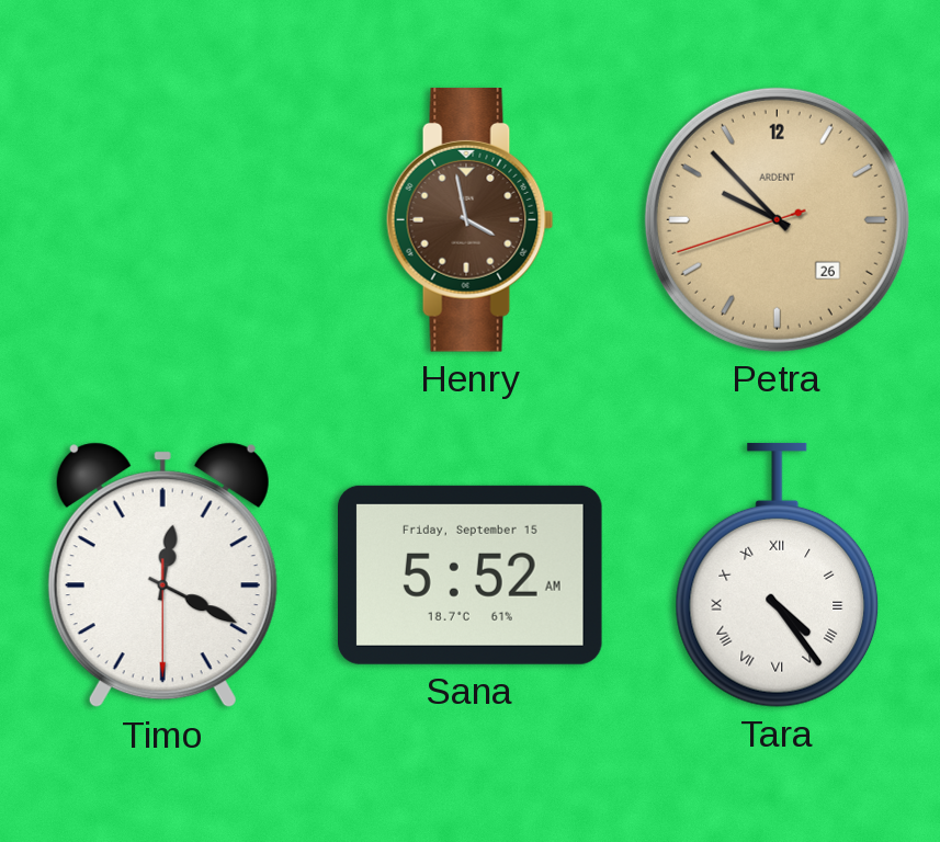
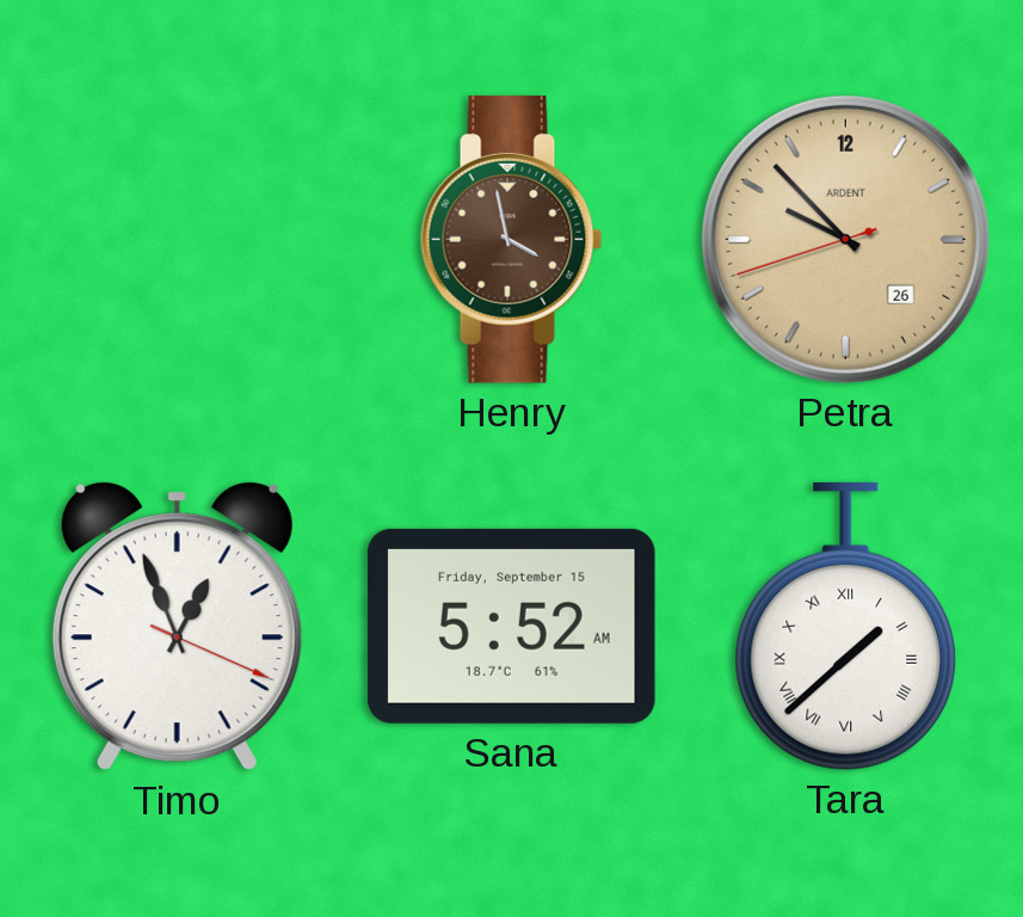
Timo: 12:19 -> 12:56 (177, 627)
Tara: 4:24 -> 1:38 (846, 626)
